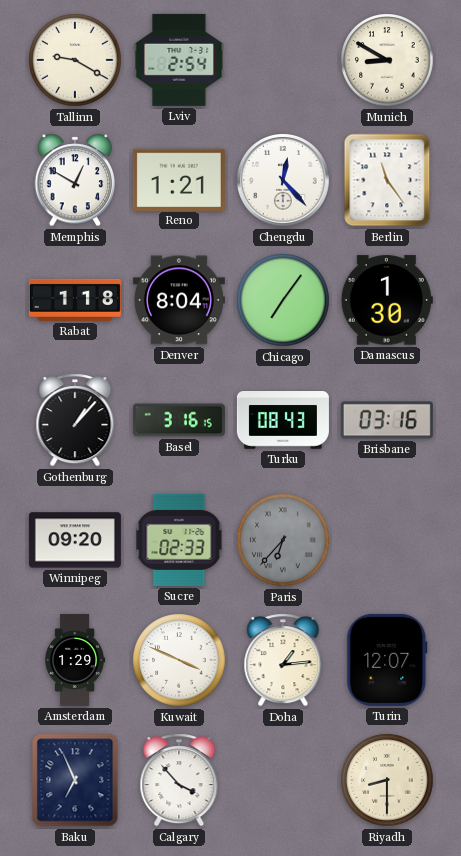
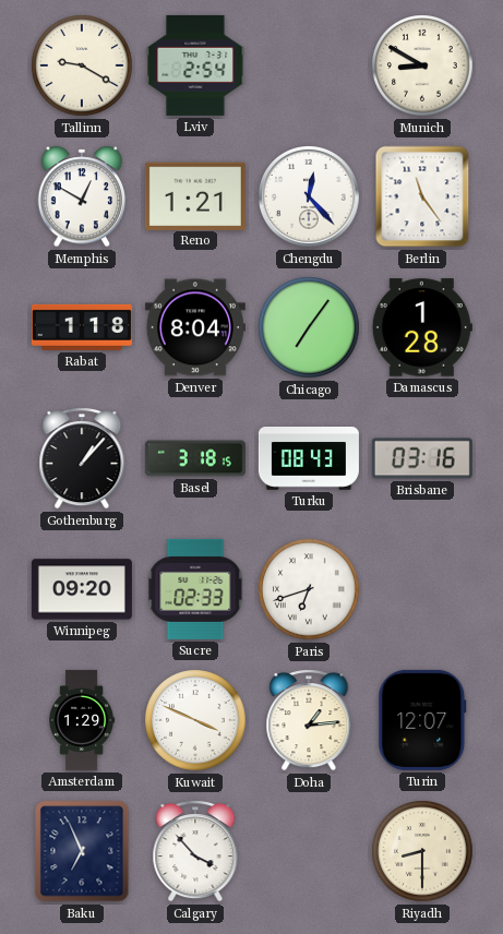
Damascus: 1:30 -> 1:28 (422, 327)
Basel: 3:16 -> 3:18 (195, 458)
Paris: 6:37 -> 6:42 (309, 589)
Paris dial: grey -> white (309, 589)
